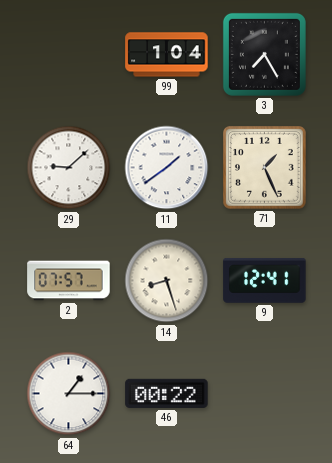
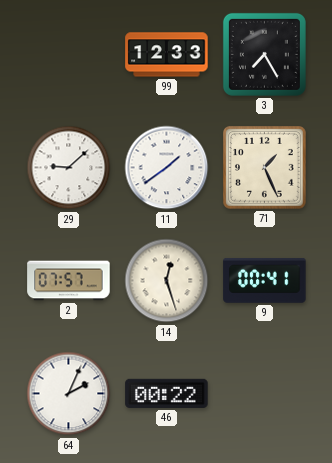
99: 1:04 -> 12:33 (167, 55)
14: 8:27 -> 12:27 (167, 281)
9: 12:41 -> 00:41 (265, 280)
64: 1:15 -> 2:04 (69, 394)
